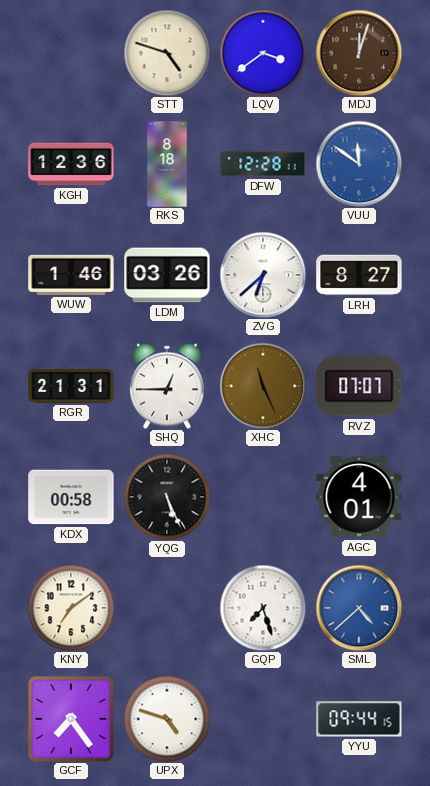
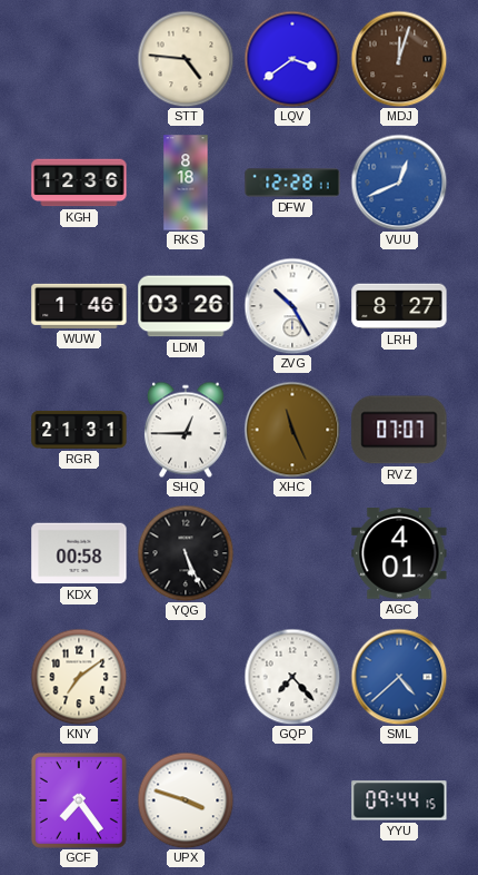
STT: 4:48 -> 4:46 (186, 59)
VUU: 11:51 -> 12:41 (399, 183)
ZVG: 6:38 -> 10:25 (292, 306)
GQP: 7:27 -> 7:23 (292, 677)
UPX: 4:48 -> 3:48 (186, 800)
